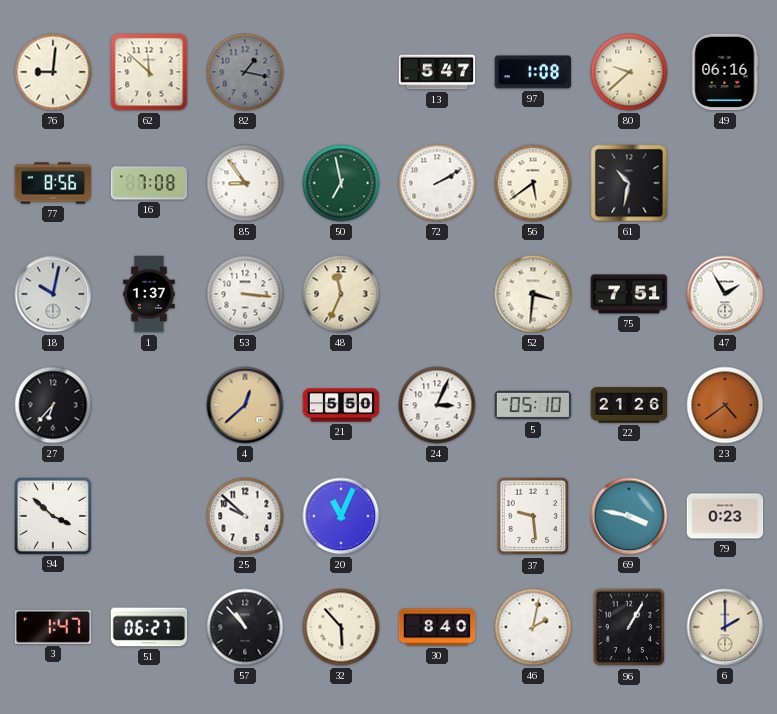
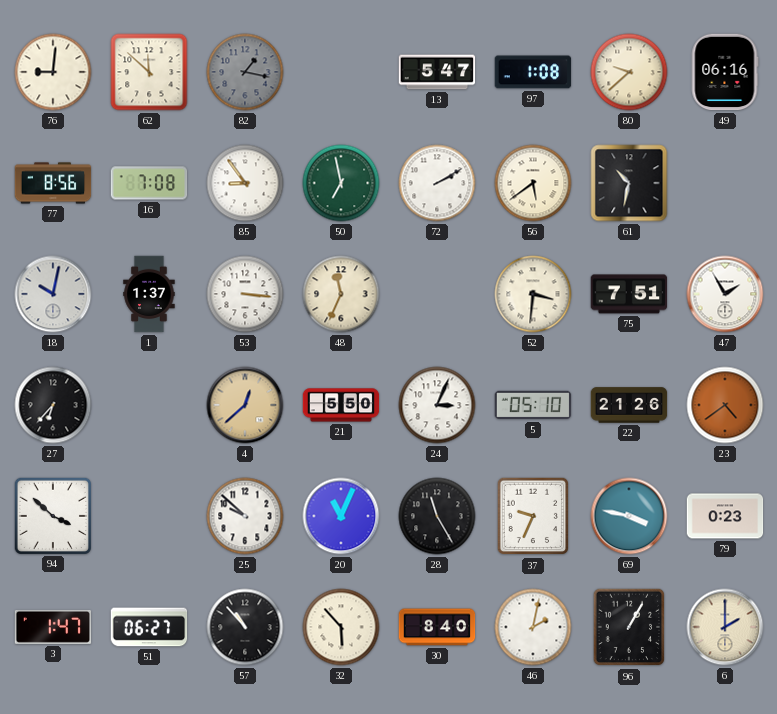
28: none -> 11:25 (437, 516)
37: 9:29 -> 9:34 (533, 516)
